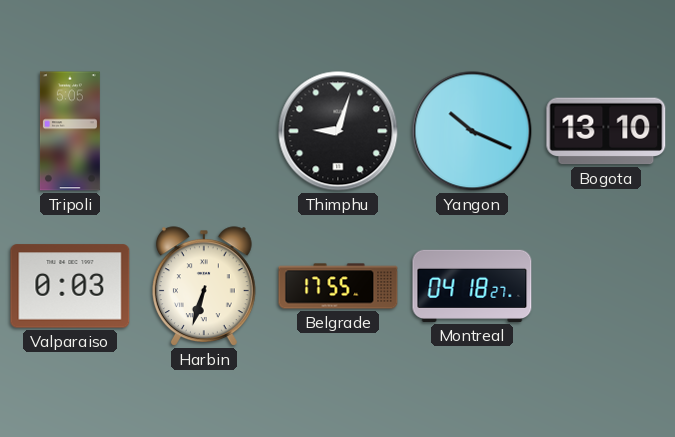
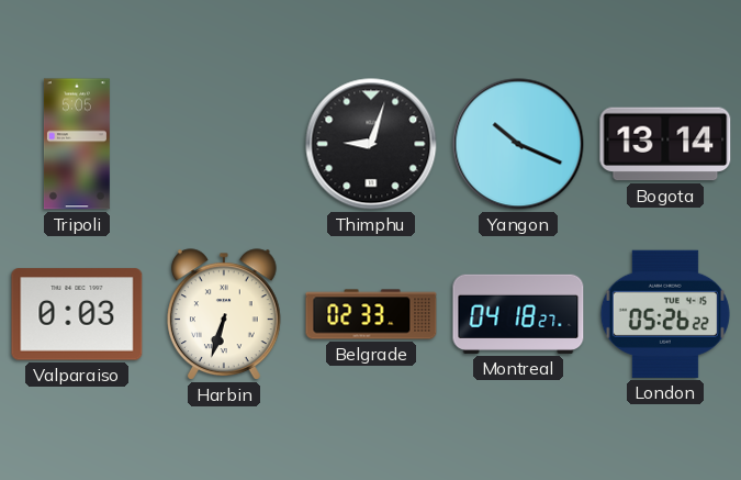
Bogota: 13:10 -> 13:14 (665, 144)
Belgrade: 17:55 -> 02:33 (371, 314)
London: none -> 05:26 (665, 314)
